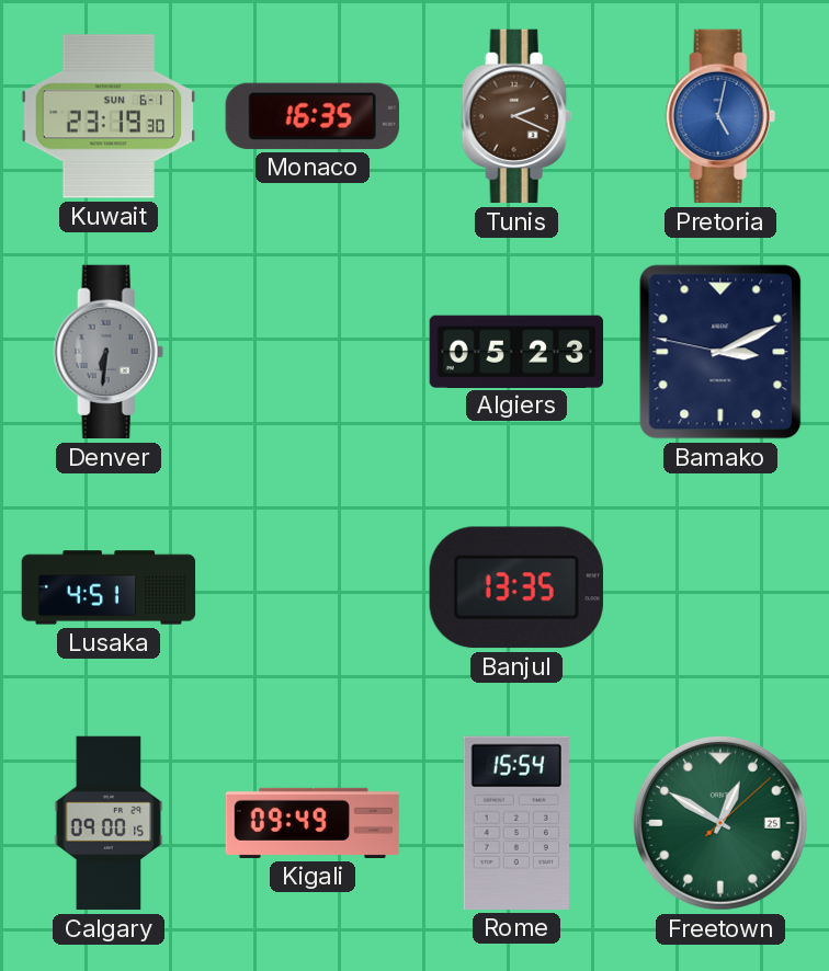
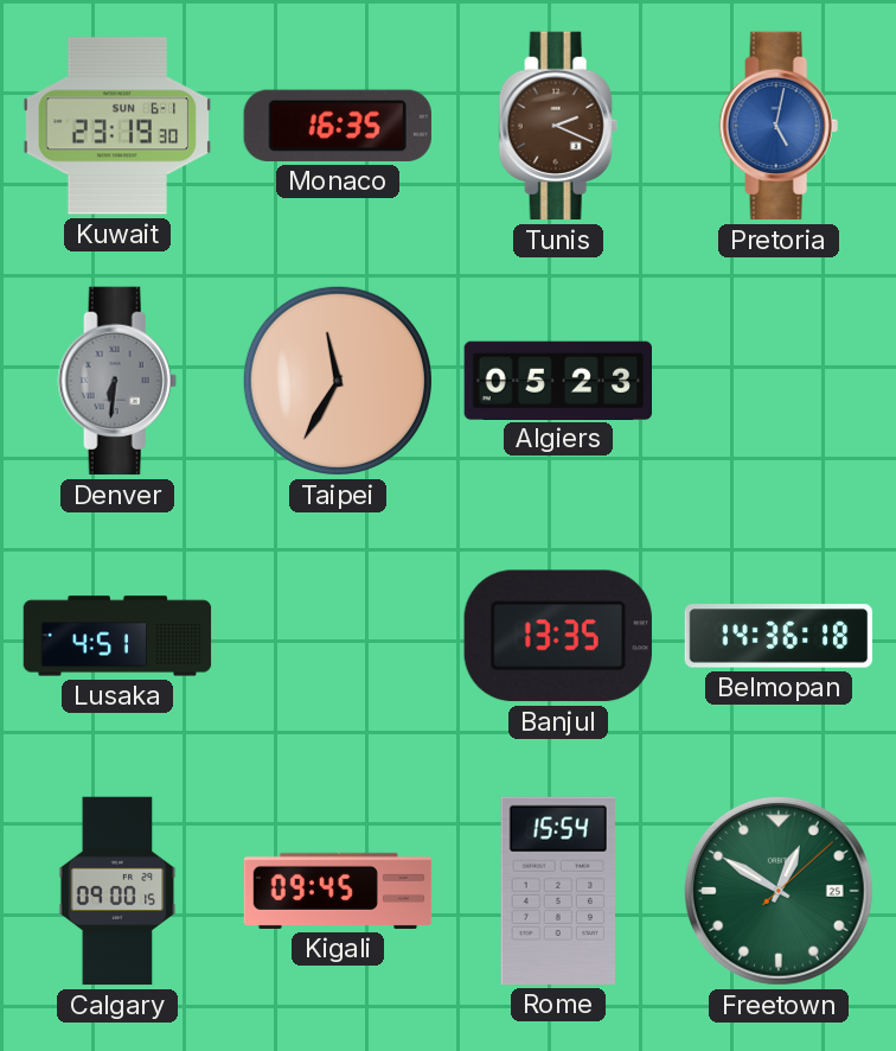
Taipei: none -> 11:35 (338, 381)
Bamako: 3:10 -> none (720, 352)
Belmopan: none -> 14:36 (779, 636)
Kigali: 09:49 -> 09:45 (338, 891)
